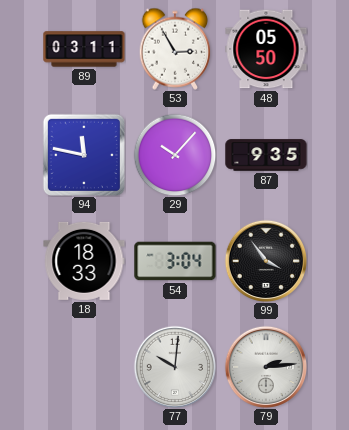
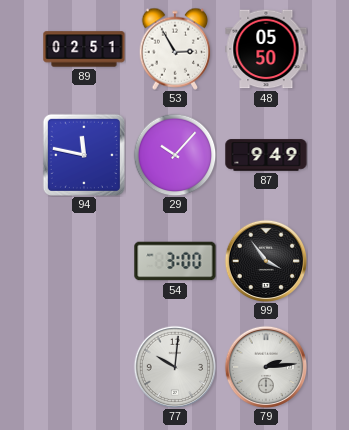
89: 03:11 -> 02:51 (84, 49)
87: 9:35 -> 9:49 (266, 155)
18: 18:33 -> none (84, 261)
54: 3:04 -> 3:00 (175, 261)
